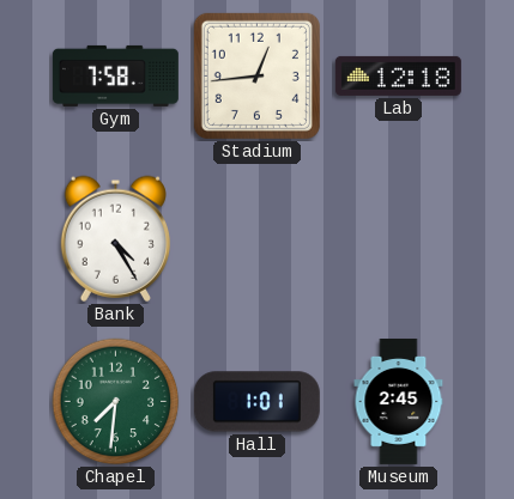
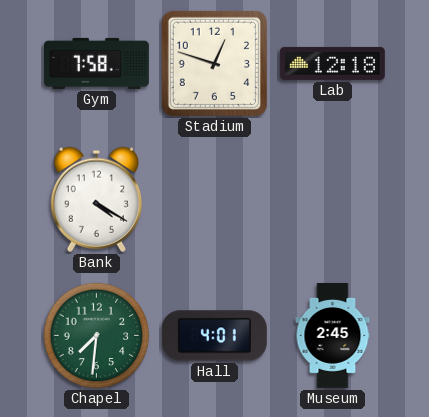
Stadium: 12:44 -> 12:48 (214, 63)
Bank: 4:25 -> 4:20 (96, 199)
Hall: 1:01 -> 4:01 (214, 336)
